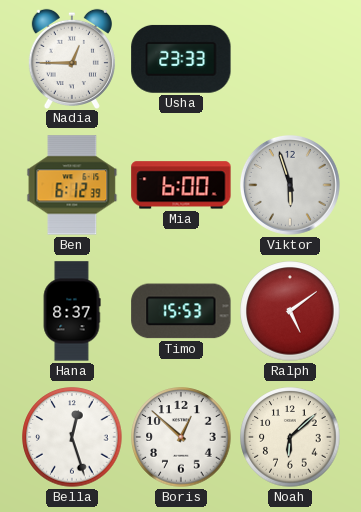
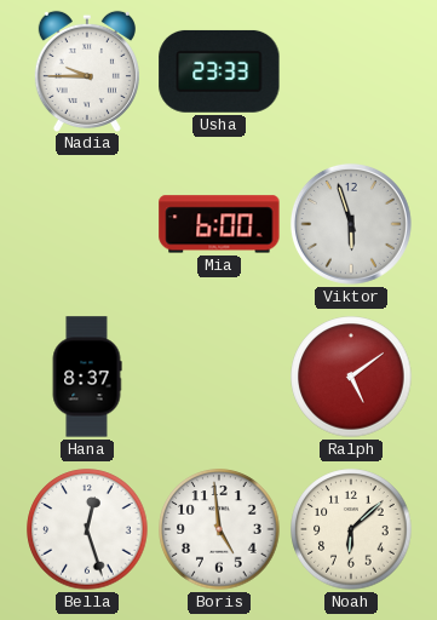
Nadia: 12:45 -> 9:45 (87, 70)
Ben: 6:12 -> none (72, 185)
Timo: 15:53 -> none (181, 311)
Boris: 12:52 -> 4:59 (219, 529)
